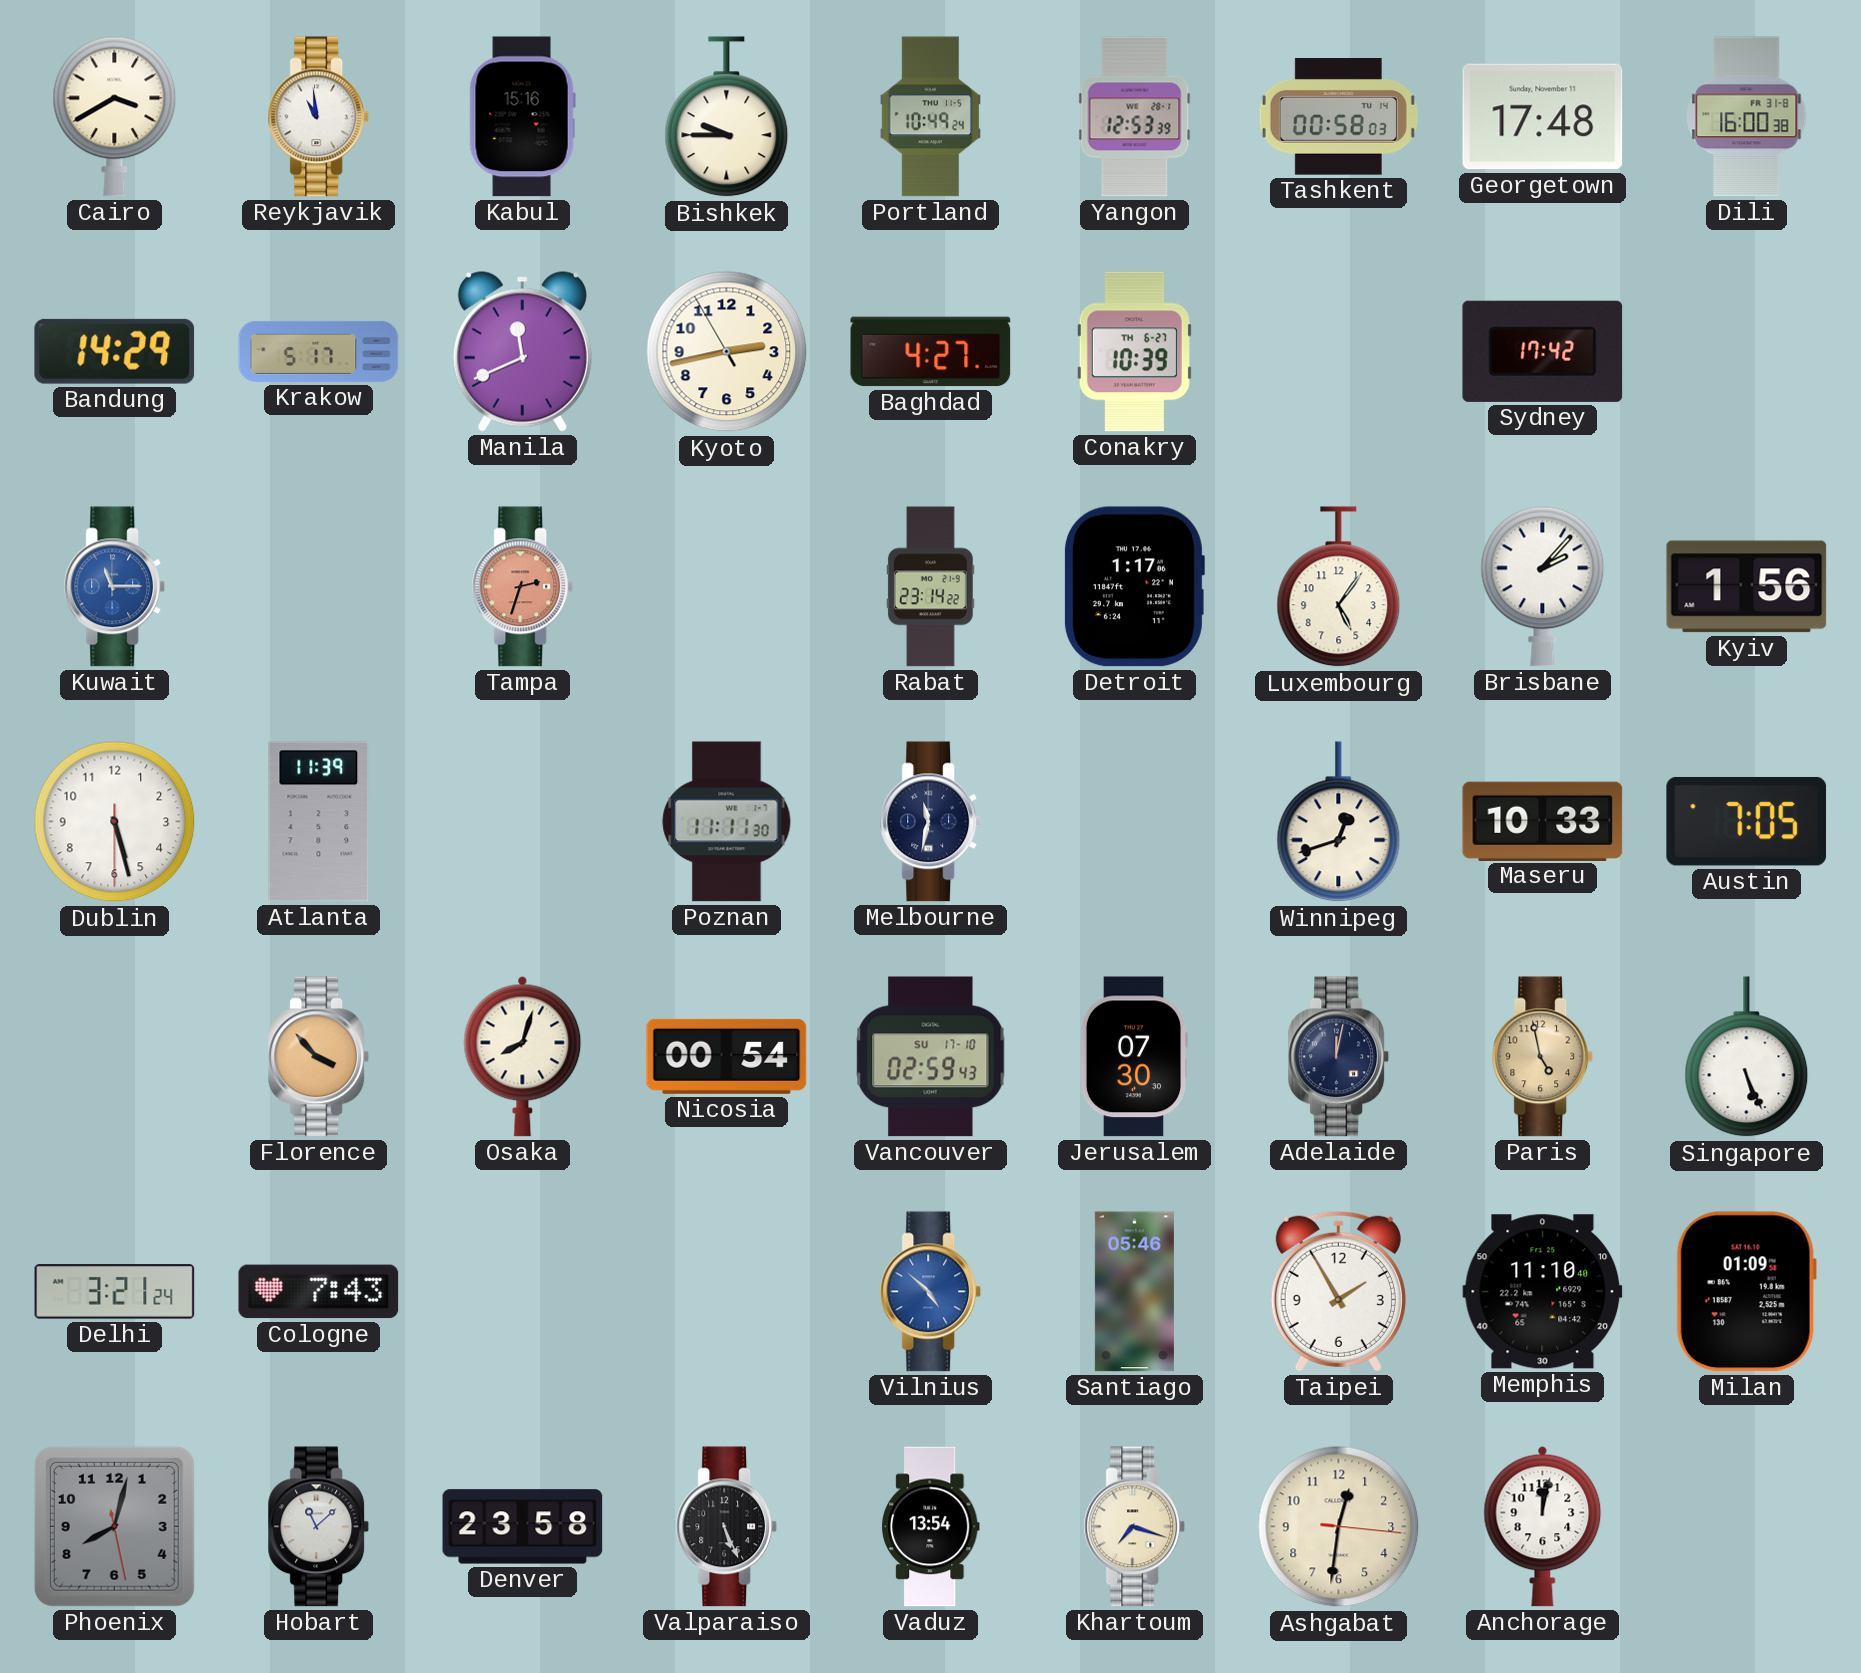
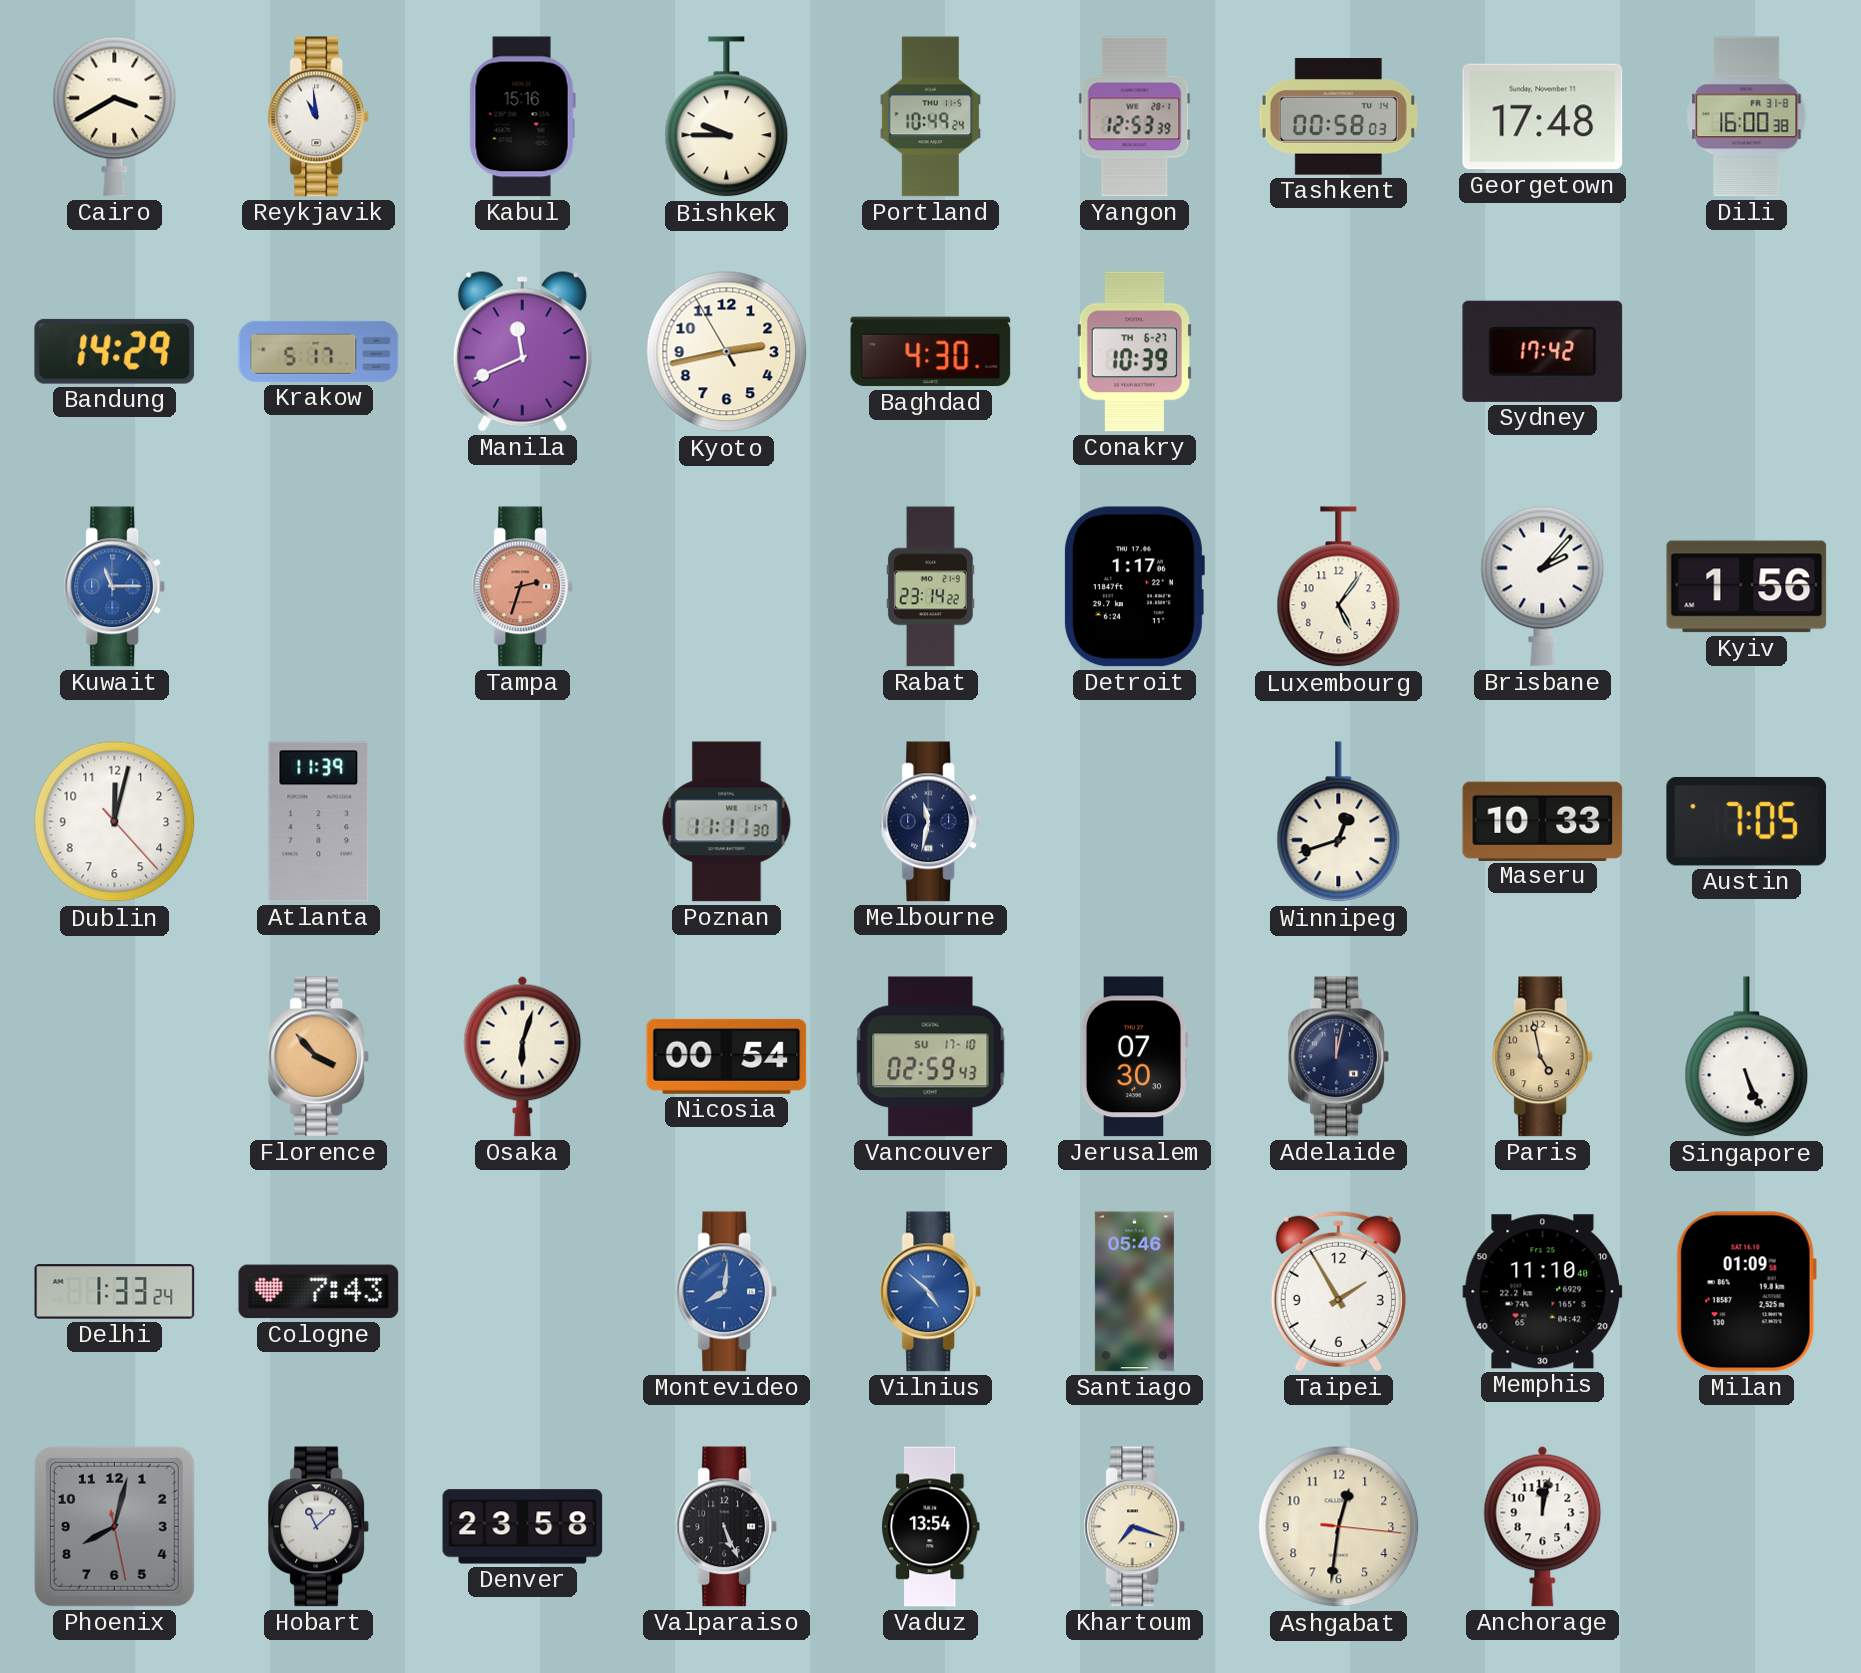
Baghdad: 4:27 -> 4:30 (931, 352)
Dublin: 5:27 -> 12:02 (115, 822)
Osaka: 8:03 -> 6:03 (523, 1056)
Delhi: 3:21 -> 1:33 (115, 1292)
Montevideo: none -> 8:01 (727, 1292)
